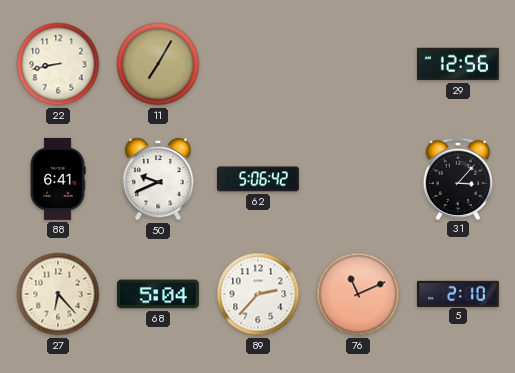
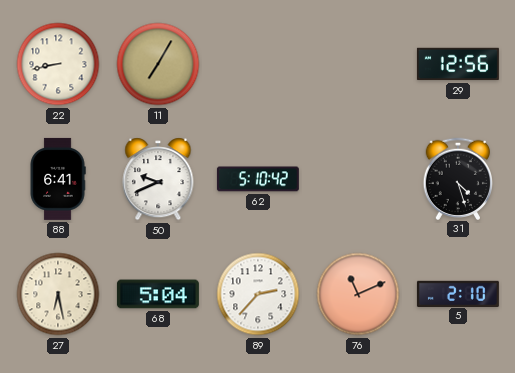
62: 5:06 -> 5:10 (258, 179)
31: 3:07 -> 4:27 (458, 178)
27: 6:23 -> 6:28 (58, 294)
